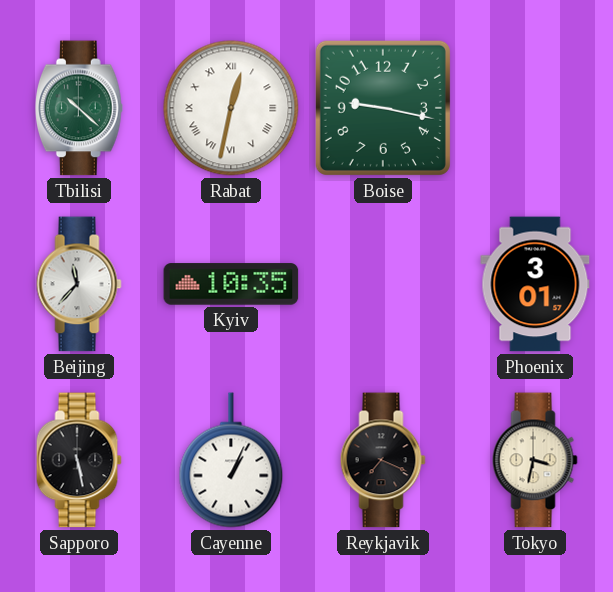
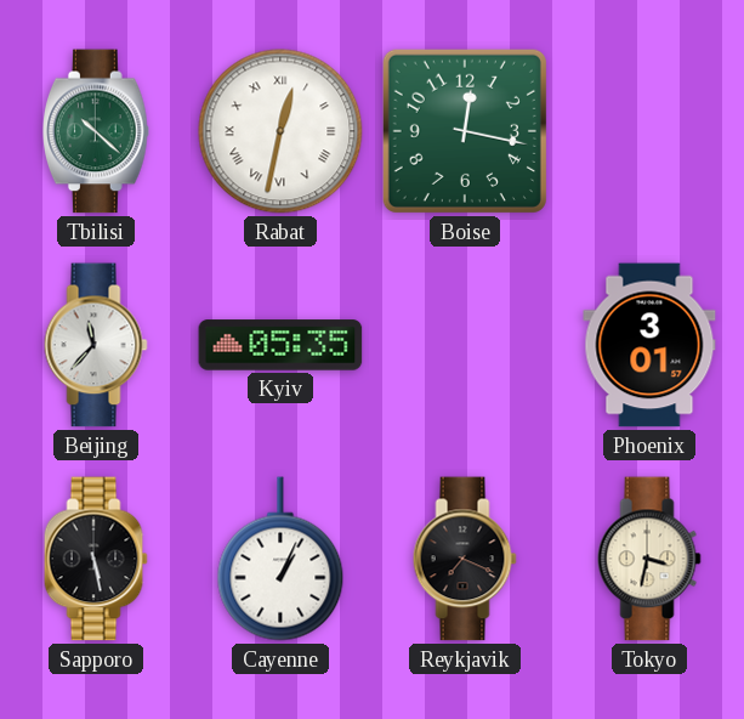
Boise: 9:17 -> 12:17 (465, 131)
Kyiv: 10:35 -> 05:35 (280, 345)
